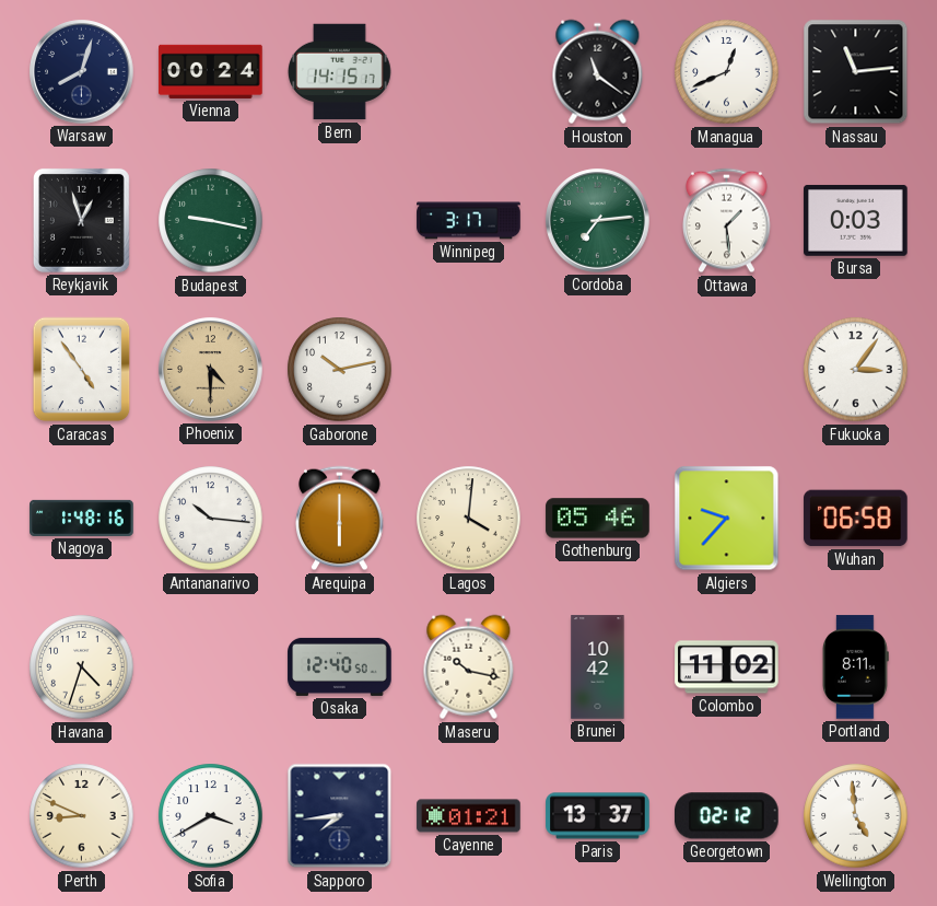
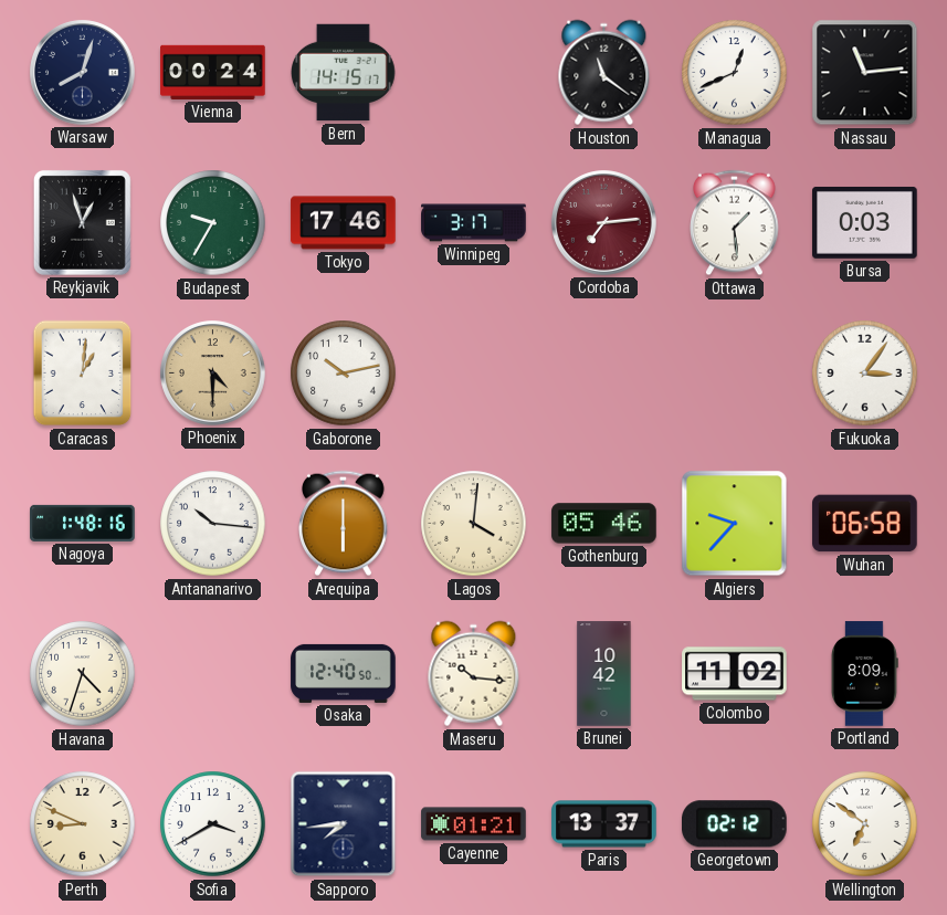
Budapest: 9:17 -> 9:35 (213, 223)
Tokyo: none -> 17:46 (344, 223)
Cordoba dial: green -> burgundy (604, 223)
Caracas: 4:54 -> 1:01 (83, 374)
Maseru: 10:17 -> 10:16 (474, 674)
Portland: 8:11 -> 8:09 (864, 674)
Wellington: 4:59 -> 6:51 (865, 824)
